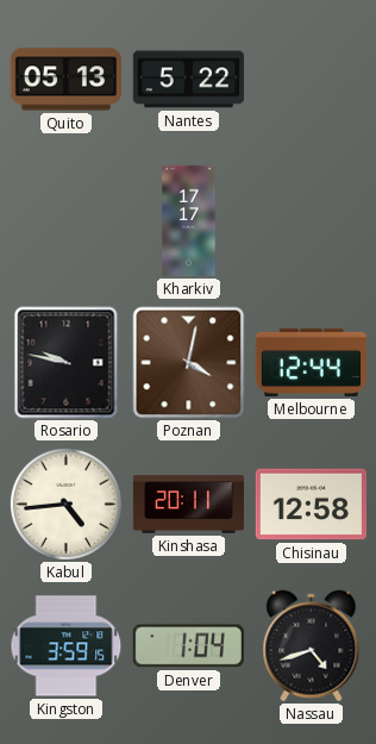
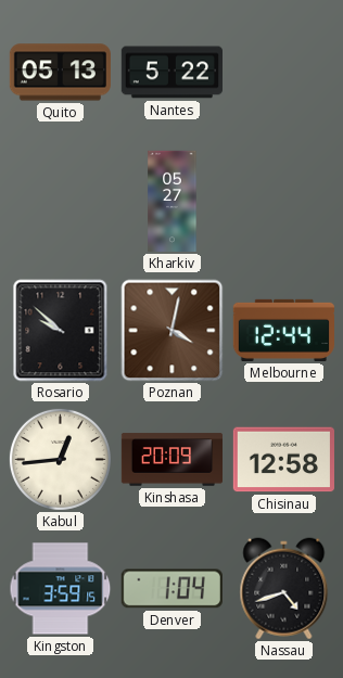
Kharkiv: 17:17 -> 05:27 (173, 202)
Rosario: 9:47 -> 9:52 (61, 331)
Kabul: 4:44 -> 12:44 (60, 459)
Kinshasa: 20:11 -> 20:09 (171, 460)
